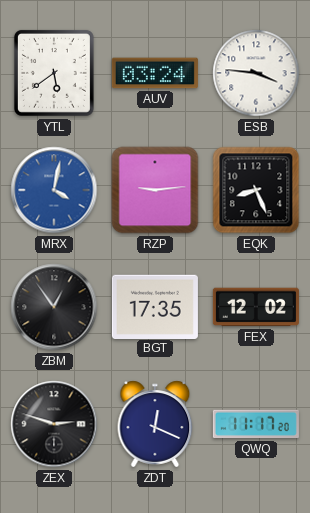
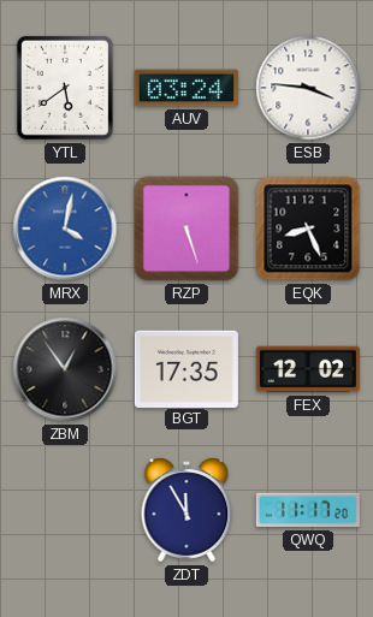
RZP: 9:14 -> 5:27 (186, 229)
ZEX: 2:48 -> none (54, 424)
ZDT: 12:19 -> 11:55 (186, 510)
